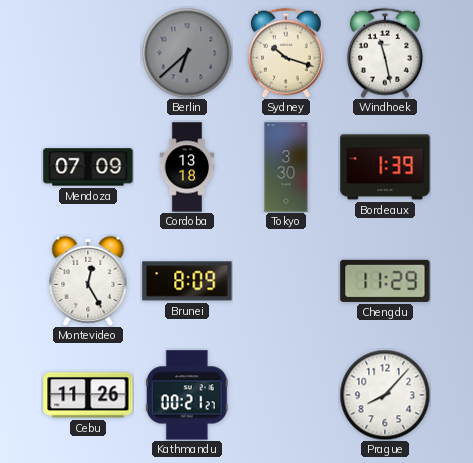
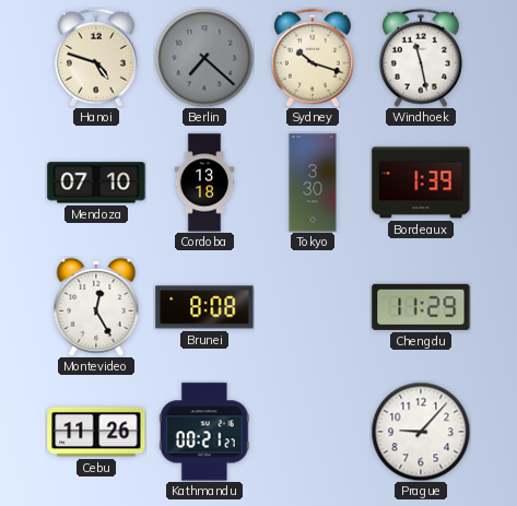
Hanoi: none -> 4:48 (96, 58)
Berlin: 6:38 -> 7:22 (204, 58)
Mendoza: 07:09 -> 07:10 (96, 183)
Brunei: 8:09 -> 8:08 (204, 307)
Prague: 8:07 -> 9:07 (421, 432)
